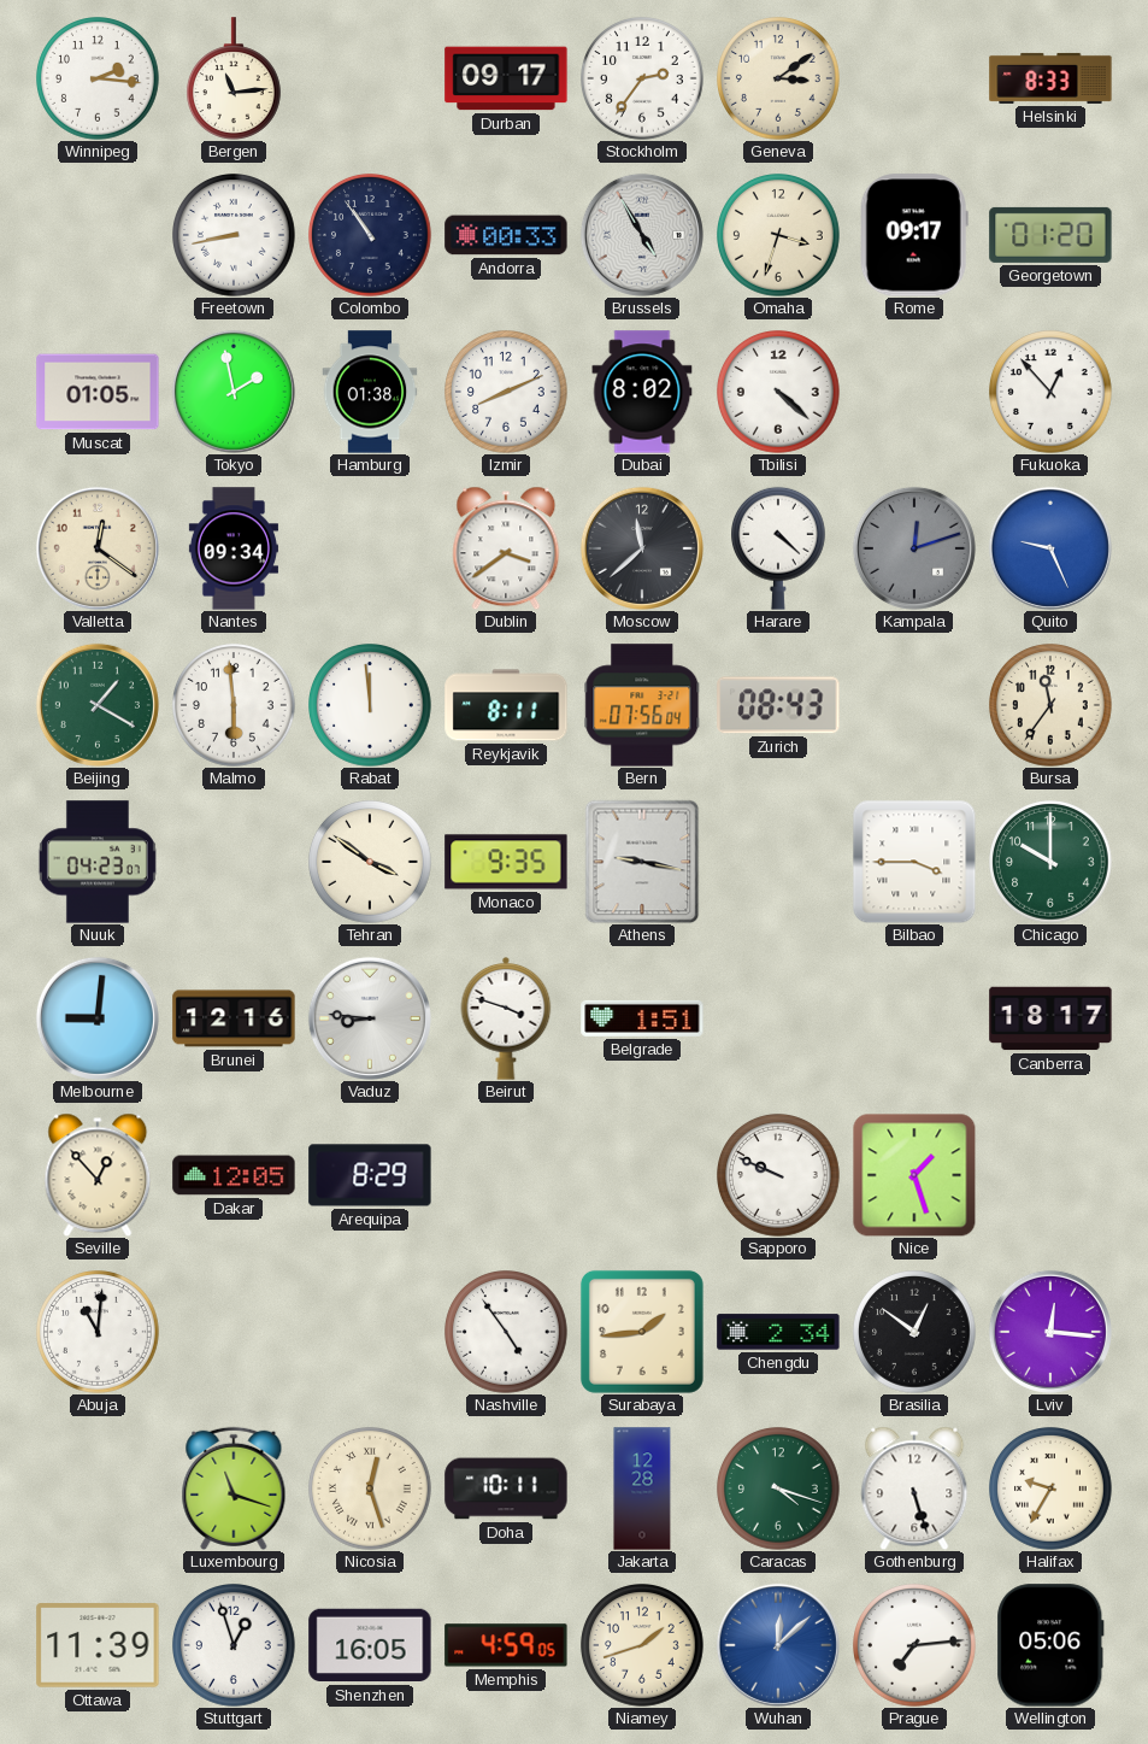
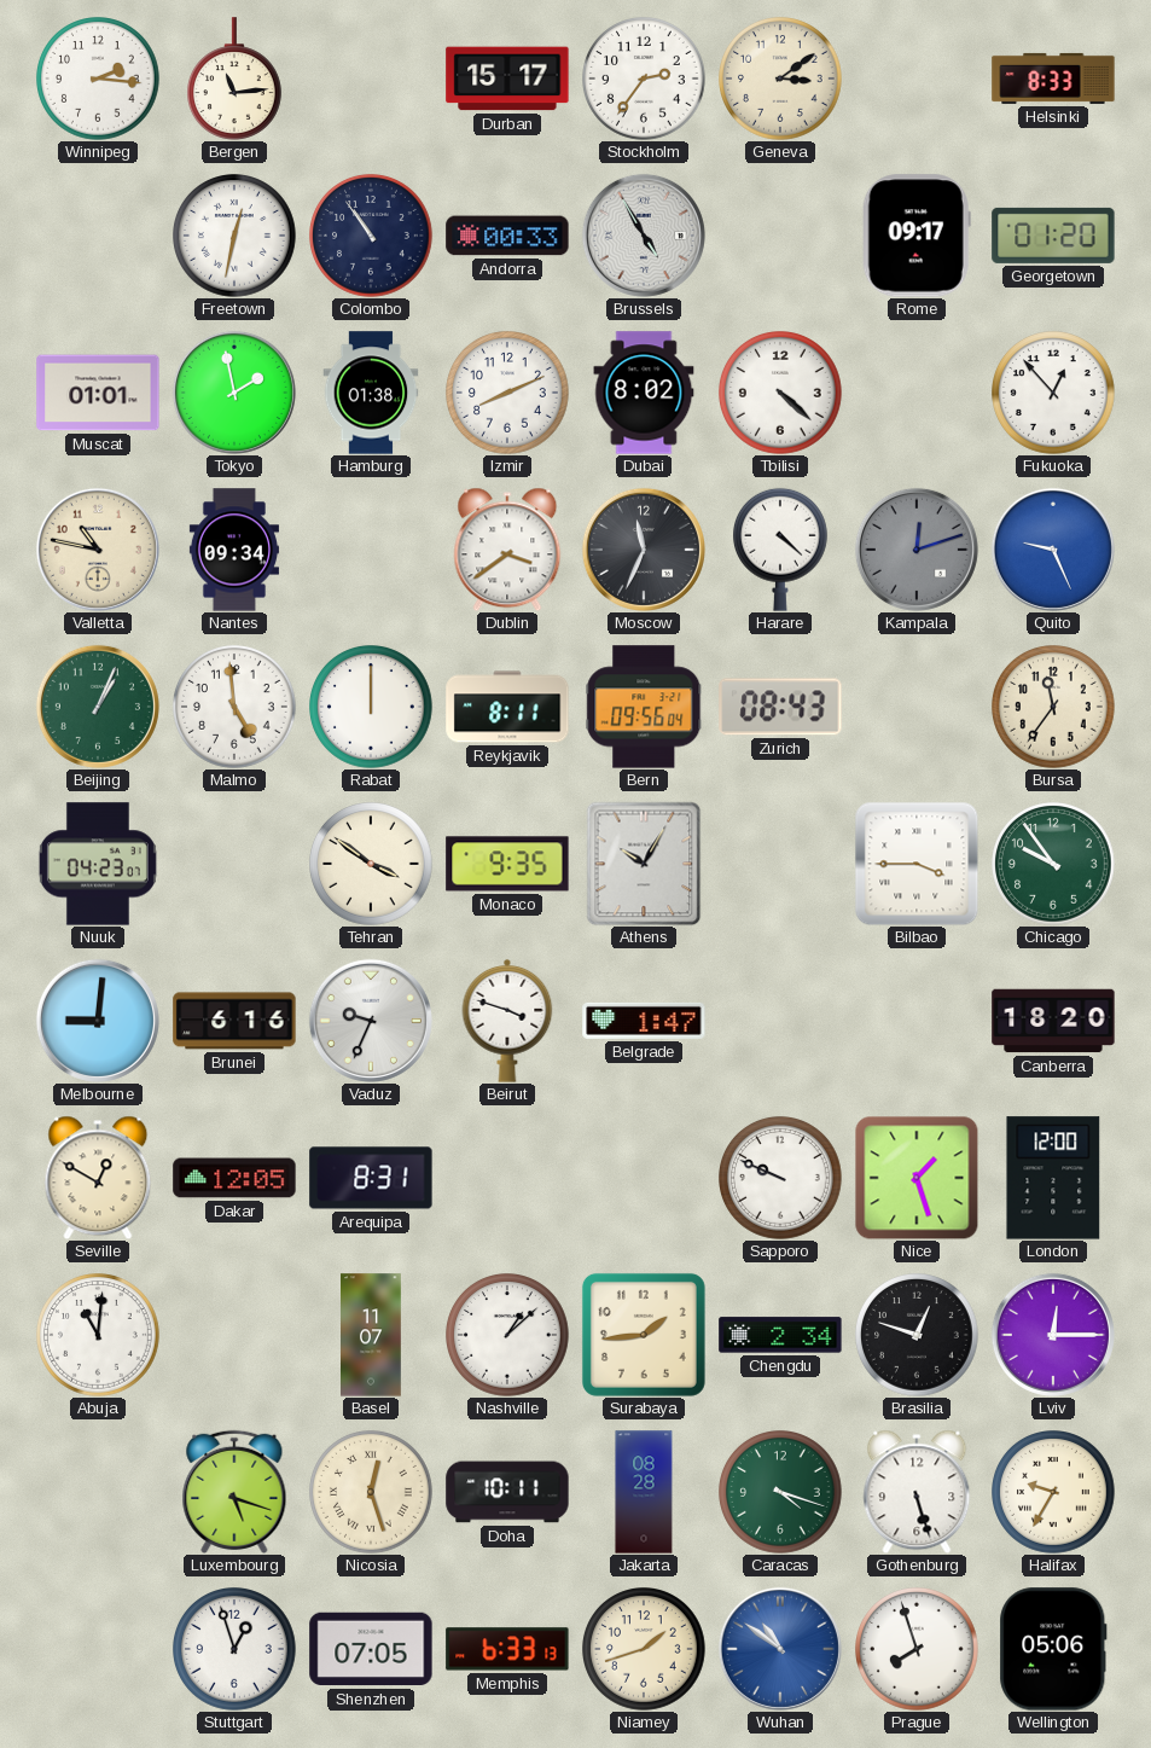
Durban: 09:17 -> 15:17 (507, 79)
Freetown: 8:43 -> 12:32 (236, 237)
Omaha: 3:33 -> none (779, 236)
Muscat: 01:05 -> 01:01 (98, 393)
Valletta: 12:21 -> 10:47 (98, 550)
Moscow: 11:38 -> 11:34 (644, 550)
Beijing: 1:20 -> 1:04 (98, 707)
Malmo: 5:59 -> 4:59 (236, 708)
Rabat: 11:59 -> 12:00 (372, 708)
Bern: 07:56 -> 09:56 (644, 707)
Athens: 9:17 -> 10:05 (644, 864)
Chicago: 10:00 -> 9:54 (1054, 865)
Brunei: 12:16 -> 6:16 (234, 1021)
Vaduz: 8:46 -> 9:34 (371, 1021)
Belgrade: 1:51 -> 1:47 (644, 1021)
Canberra: 18:17 -> 18:20 (1053, 1021)
Seville: 12:53 -> 12:50 (98, 1178)
Arequipa: 8:29 -> 8:31 (371, 1178)
London: none -> 12:00 (1053, 1178)
Basel: none -> 11:07 (371, 1335)
Nashville: 4:54 -> 1:08 (508, 1336)
Brasilia: 12:51 -> 12:48 (918, 1336)
Lviv: 12:16 -> 12:15 (1053, 1335)
Luxembourg: 11:18 -> 5:18 (234, 1492)
Jakarta: 12:28 -> 08:28 (644, 1492)
Ottawa: 11:39 -> none (98, 1645)
Shenzhen: 16:05 -> 07:05 (371, 1649)
Memphis: 4:59 -> 6:33 (507, 1649)
Wuhan: 12:08 -> 10:51 (780, 1649)
Prague: 7:14 -> 7:57 (918, 1650)
